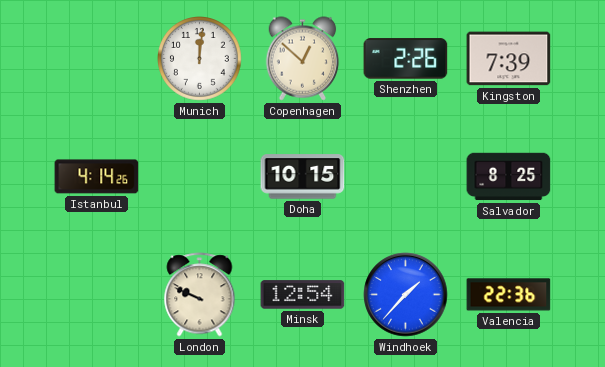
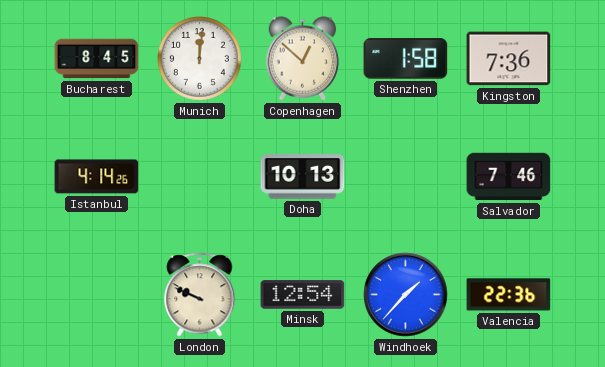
Bucharest: none -> 8:45 (97, 59)
Shenzhen: 2:26 -> 1:58 (406, 59)
Kingston: 7:39 -> 7:36 (509, 59)
Doha: 10:15 -> 10:13 (303, 177)
Salvador: 8:25 -> 7:46 (509, 177)
